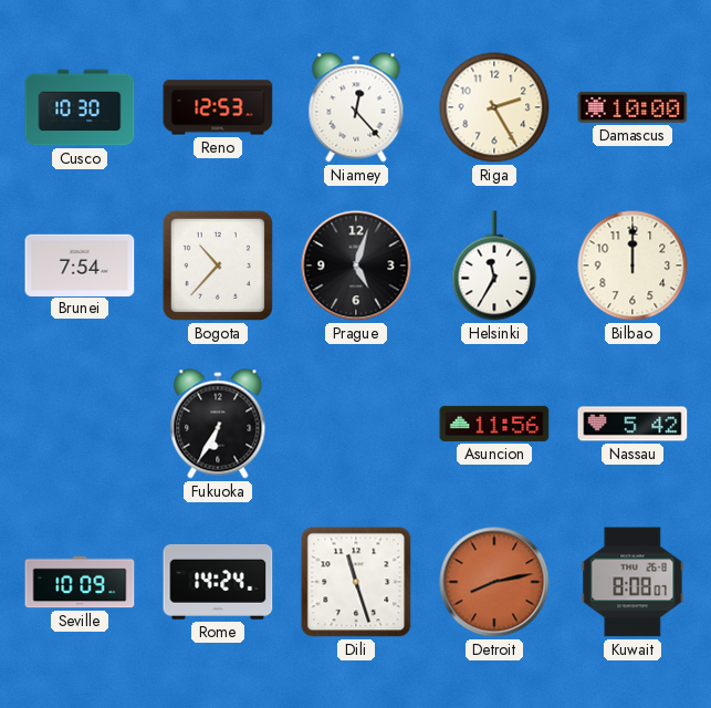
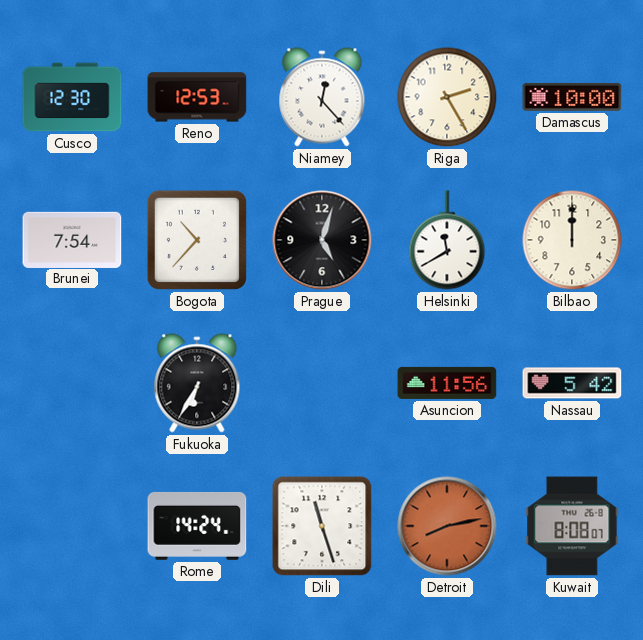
Cusco: 10:30 -> 12:30 (72, 97)
Helsinki: 11:35 -> 11:40 (447, 240)
Seville: 10:09 -> none (80, 582)
